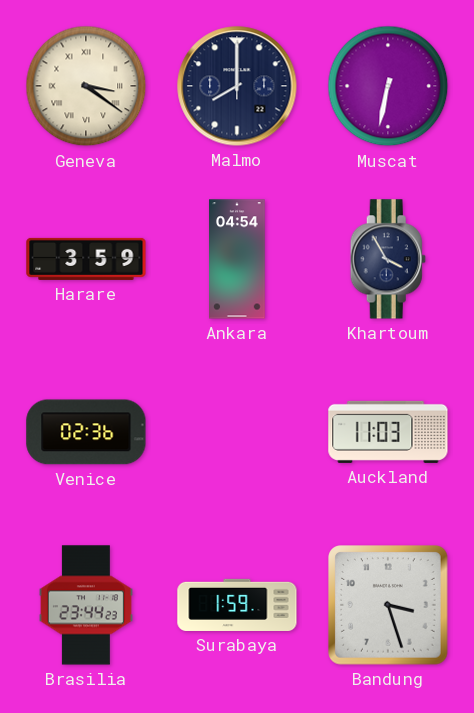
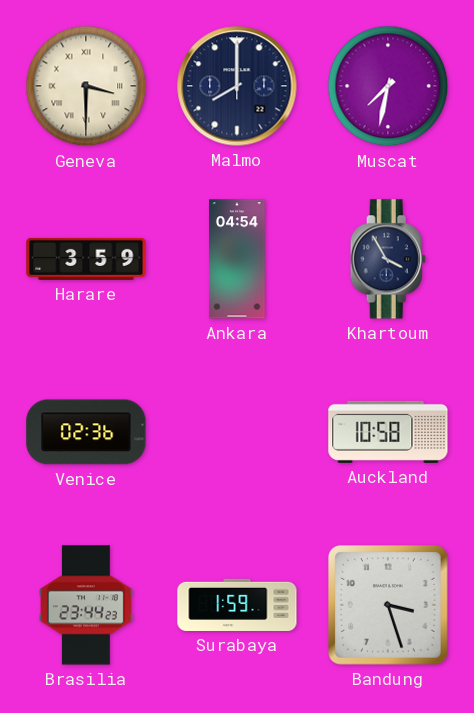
Geneva: 3:21 -> 3:30 (86, 86)
Muscat: 6:32 -> 7:32 (388, 86)
Auckland: 11:03 -> 10:58 (388, 432)
